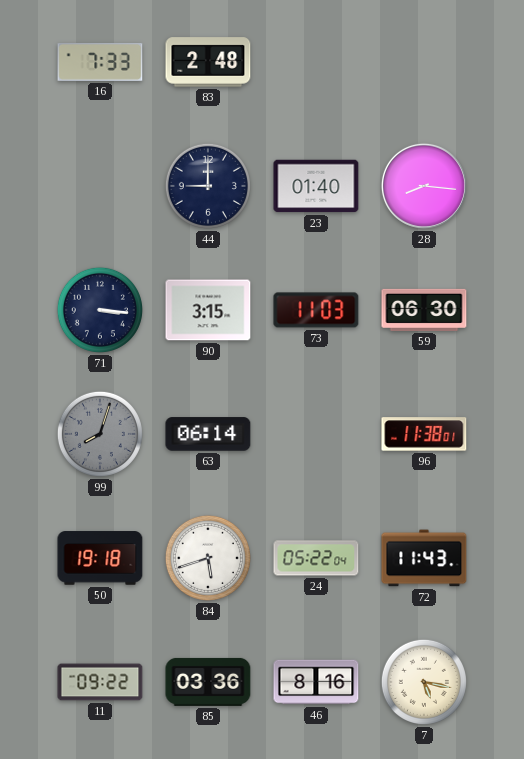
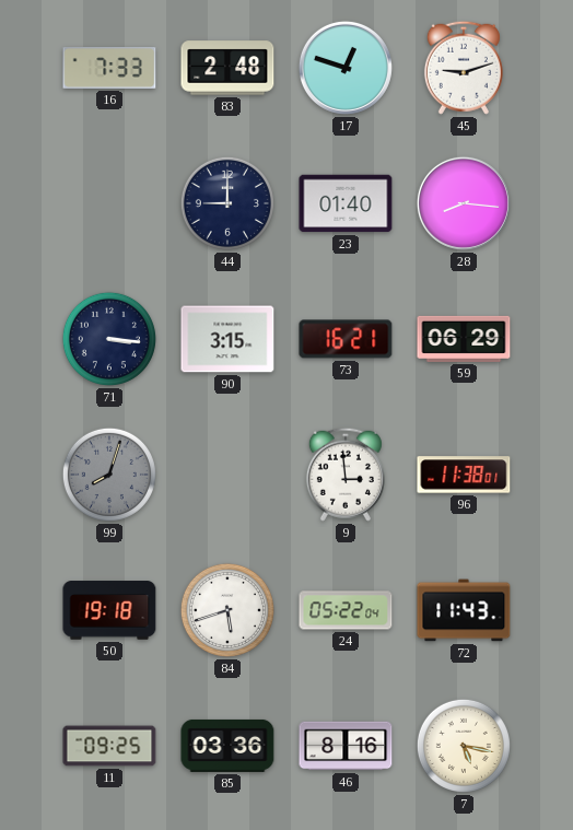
17: none -> 12:48 (346, 68)
45: none -> 9:12 (464, 68)
73: 11:03 -> 16:21 (346, 339)
59: 06:30 -> 06:29 (464, 339)
63: 06:14 -> none (208, 434)
9: none -> 2:59 (346, 475)
11: 09:22 -> 09:25 (109, 746)
